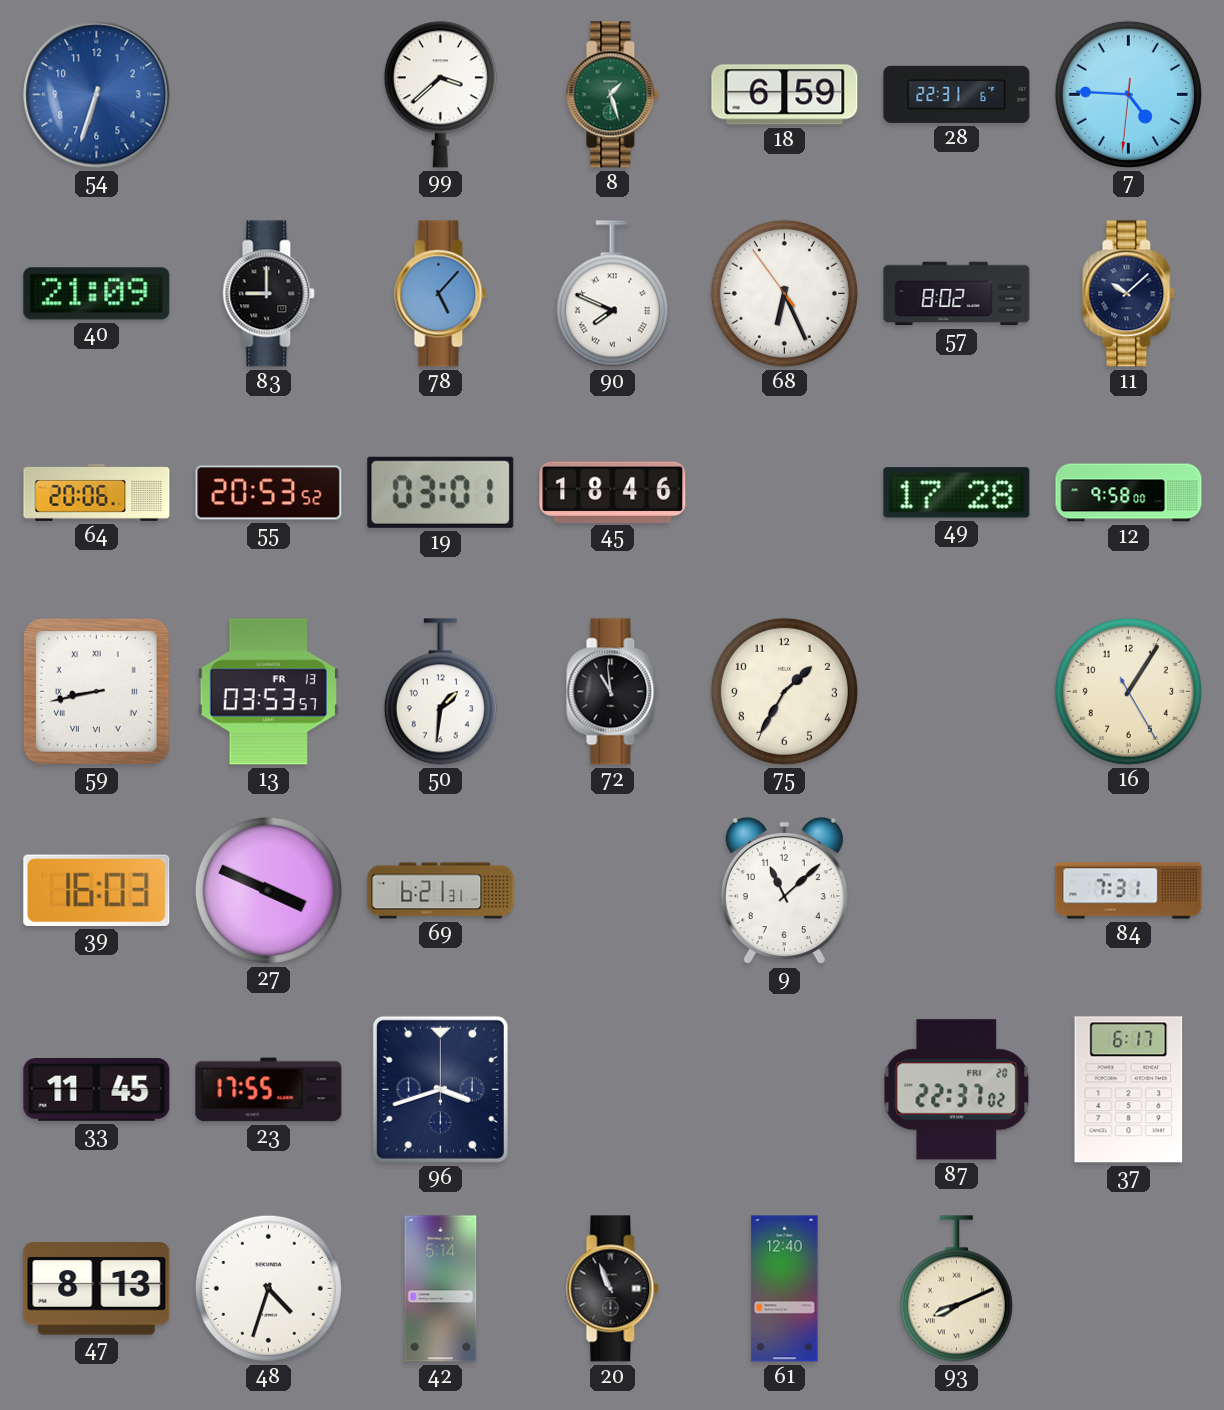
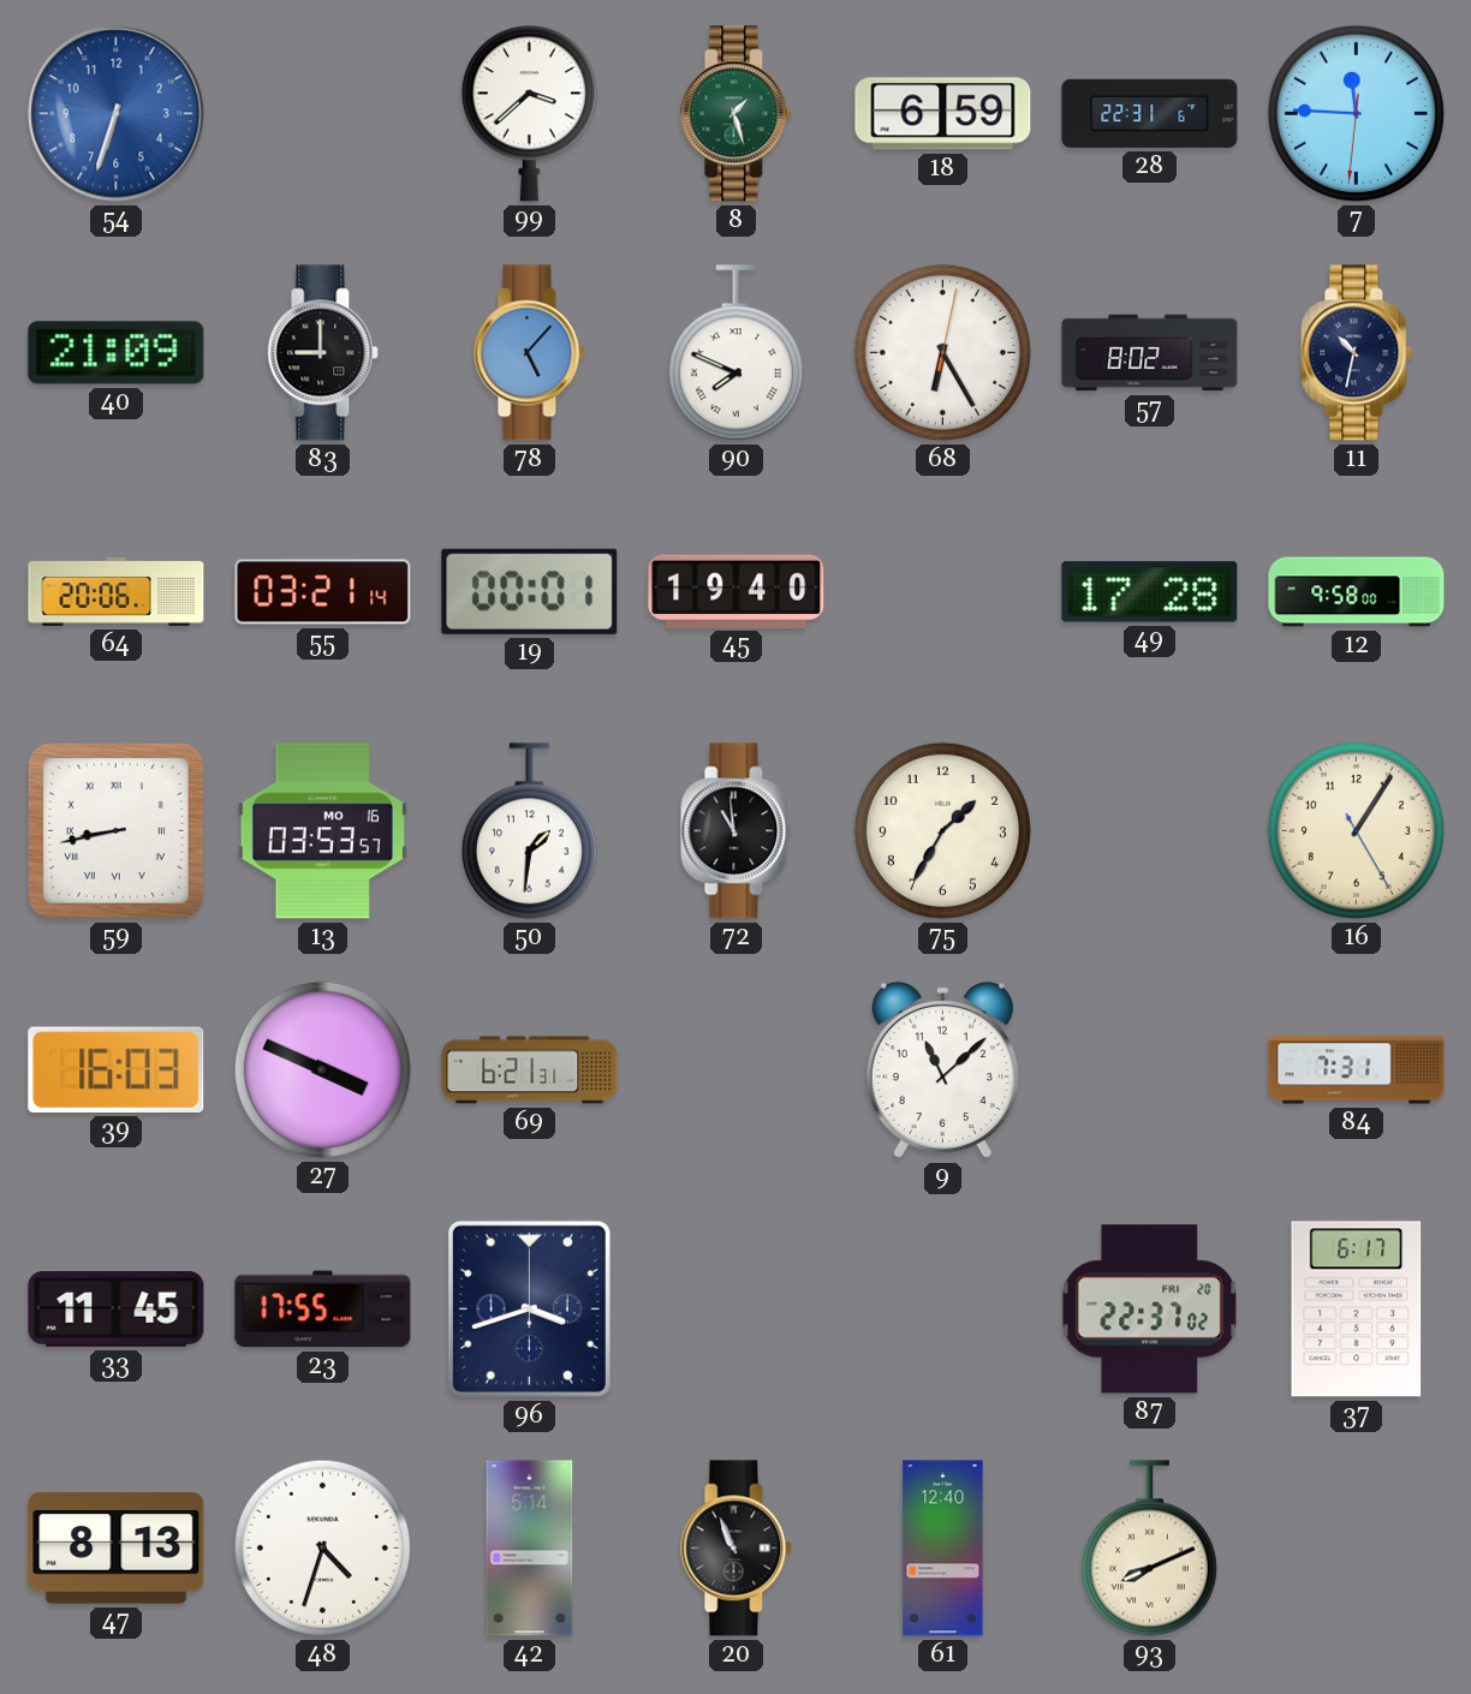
7: 4:45 -> 11:45 (1356, 113)
68: 6:25:54 -> 6:25:02 (942, 352)
11: 10:08 -> 10:32 (1357, 353)
55: 20:53 -> 03:21 (323, 592)
19: 03:01 -> 00:01 (530, 591)
45: 18:46 -> 19:40 (737, 591)
13 date: FR 13 -> MO 16 (322, 831)
